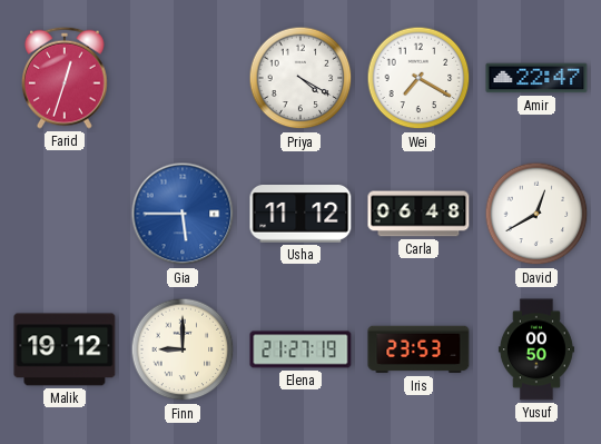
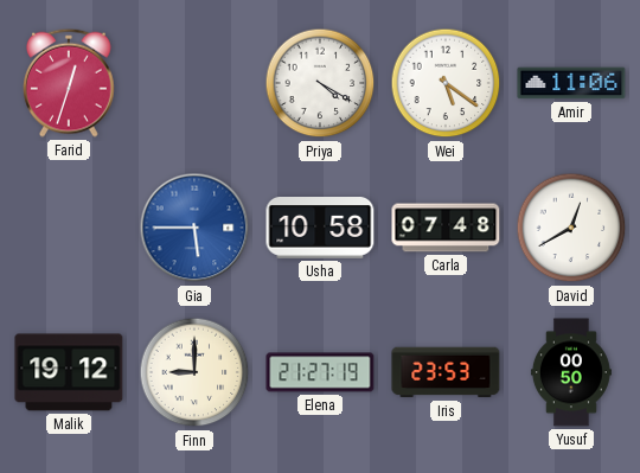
Wei: 7:20 -> 5:21 (446, 83)
Amir: 22:47 -> 11:06 (571, 83)
Usha: 11:12 -> 10:58 (320, 229)
Carla: 06:48 -> 07:48 (446, 228)
